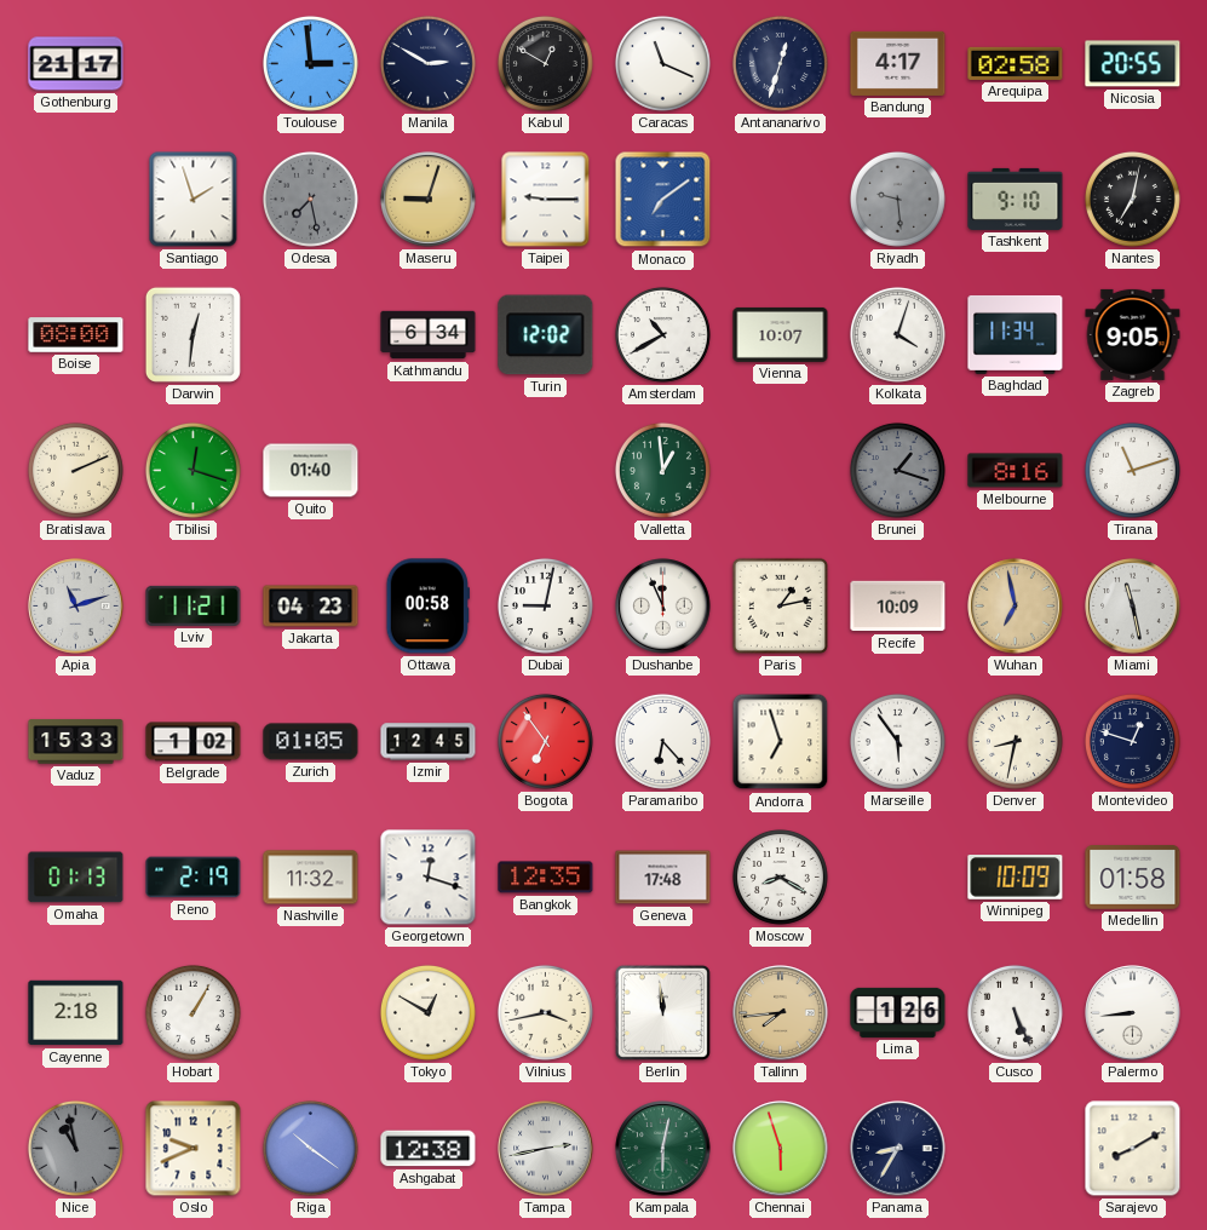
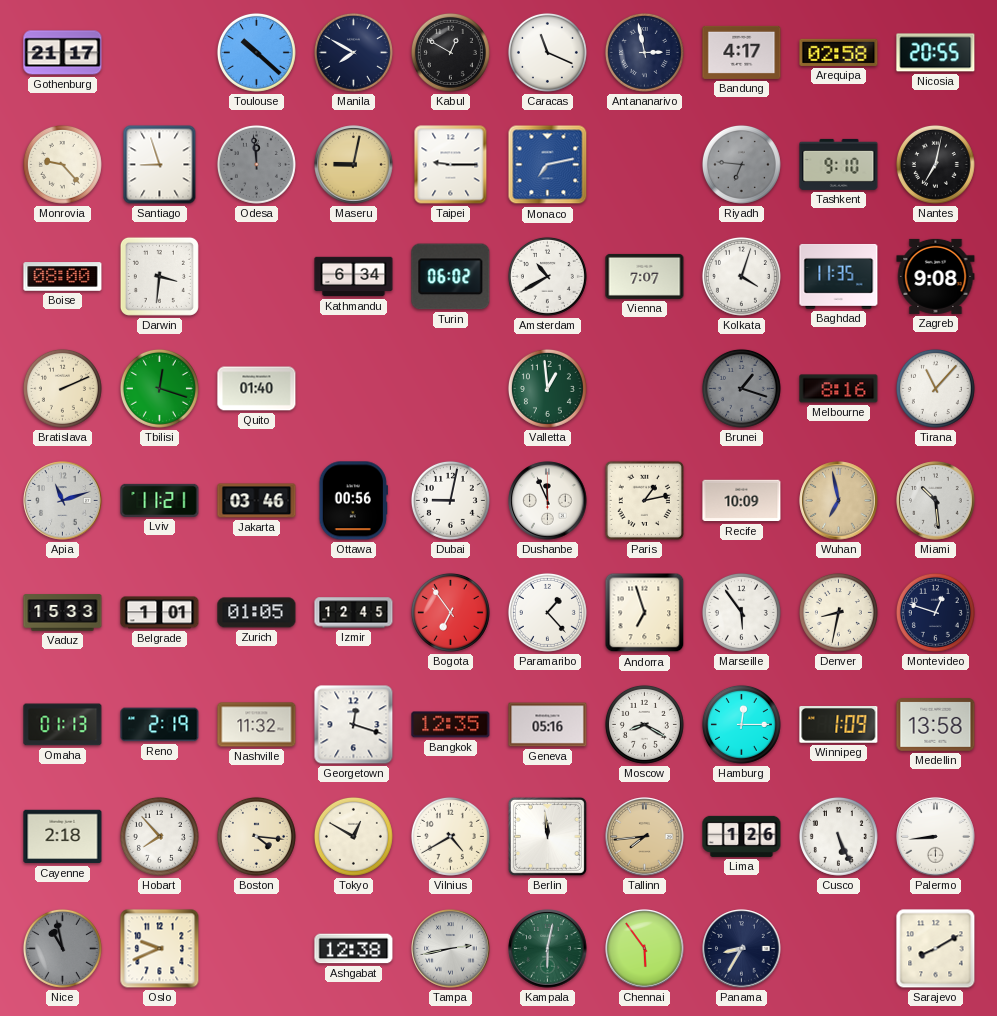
Toulouse: 2:59 -> 10:22 (256, 52)
Manila: 2:50 -> 7:50 (353, 52)
Antananarivo: 12:33 -> 2:58 (644, 52)
Monrovia: none -> 9:23 (62, 164)
Santiago: 1:57 -> 8:57 (160, 165)
Odesa: 7:28 -> 11:59 (256, 164)
Maseru: 9:03 -> 9:02 (354, 165)
Monaco: 7:09 -> 7:13 (548, 165)
Riyadh: 9:29 -> 6:46 (741, 164)
Darwin: 12:31 -> 3:31 (159, 276)
Turin: 12:02 -> 06:02 (451, 277)
Vienna: 10:07 -> 7:07 (645, 276)
Baghdad: 11:34 -> 11:35 (839, 276)
Zagreb: 9:05 -> 9:08 (936, 276)
Tirana: 11:12 -> 11:07 (935, 388)
Jakarta: 04:23 -> 03:46 (257, 501)
Ottawa: 00:58 -> 00:56 (353, 501)
Miami: 11:28 -> 10:29 (936, 501)
Belgrade: 1:02 -> 1:01 (160, 613)
Paramaribo: 6:23 -> 1:23 (547, 612)
Geneva: 17:48 -> 05:16 (548, 725)
Hamburg: none -> 12:15 (741, 724)
Winnipeg: 10:09 -> 1:09 (839, 725)
Medellin: 01:58 -> 13:58 (936, 725)
Hobart: 1:05 -> 7:53 (159, 836)
Boston: none -> 4:16 (256, 836)
Vilnius: 3:43 -> 4:40 (450, 836)
Riga: 10:21 -> none (310, 1148)
Chennai: 5:57 -> 5:54 (645, 949)
